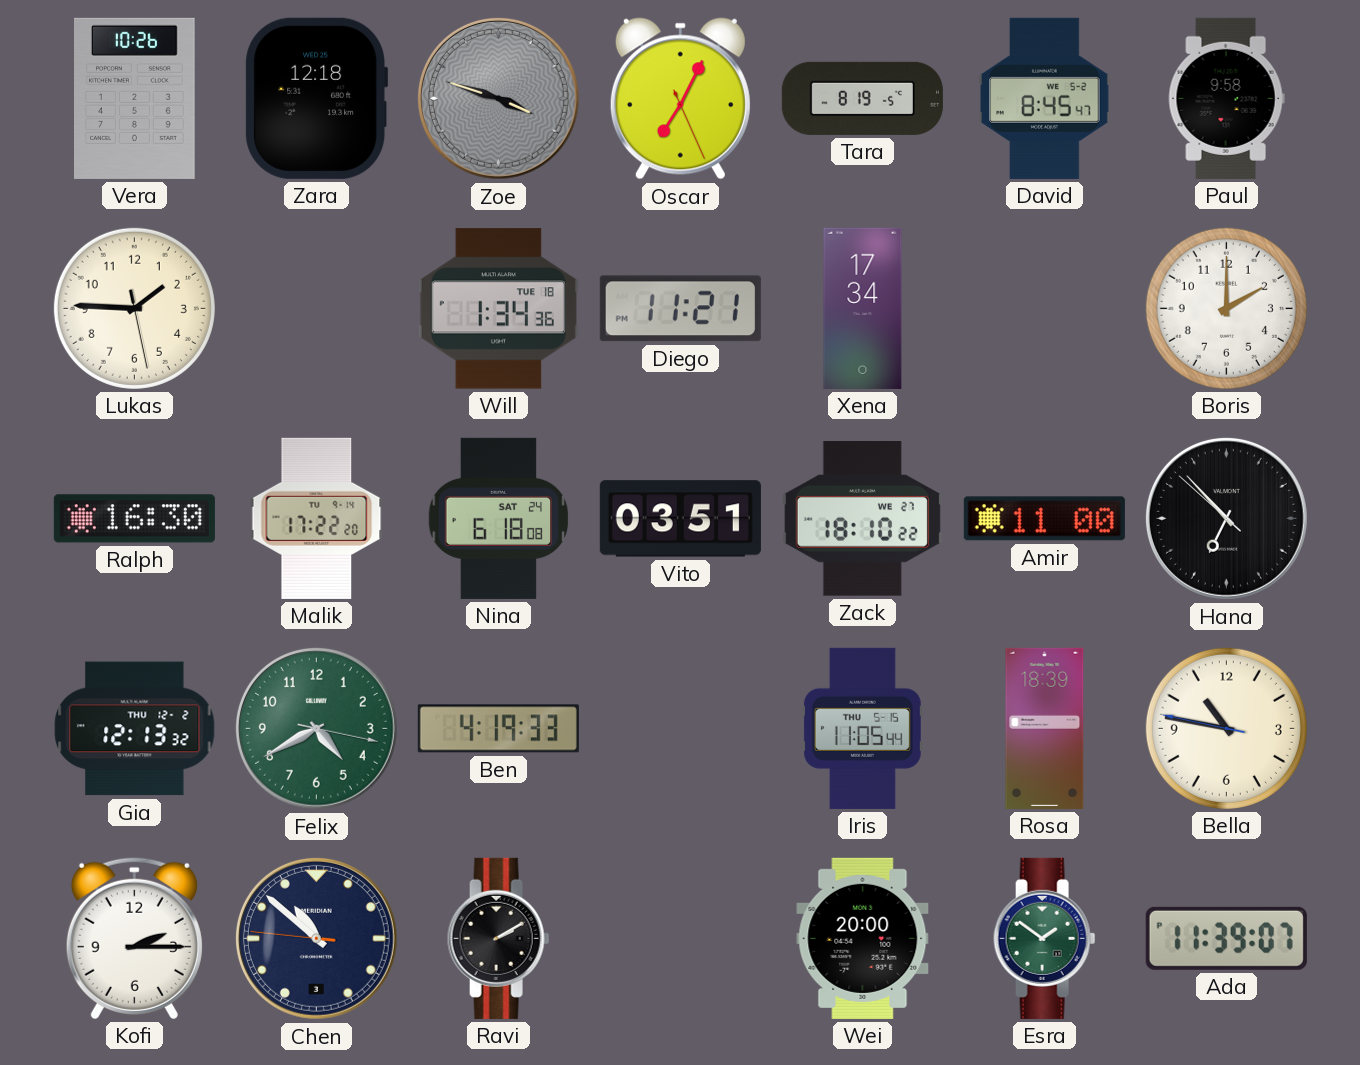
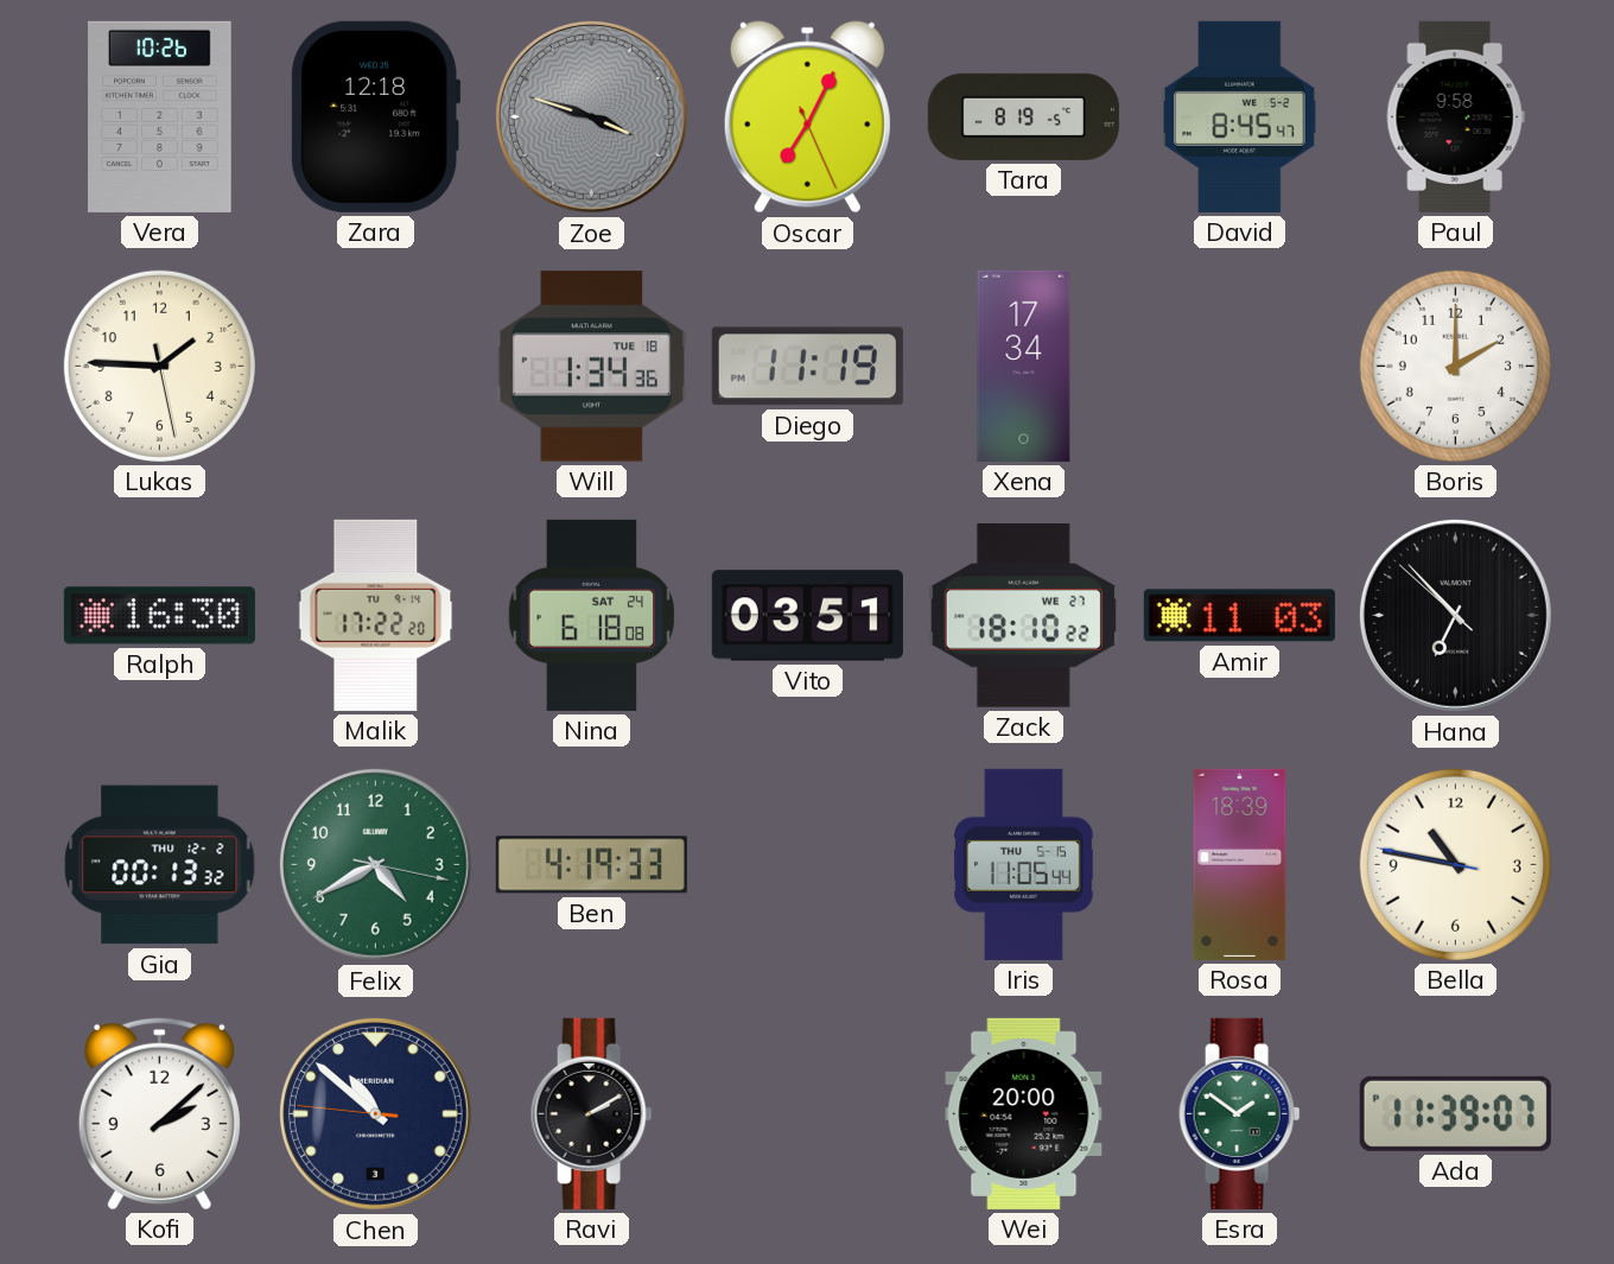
Diego: 11:21 -> 11:19 (807, 367)
Amir: 11:00 -> 11:03 (1239, 616)
Gia: 12:13 -> 00:13 (160, 865)
Kofi: 2:15 -> 2:08 (159, 1113)
